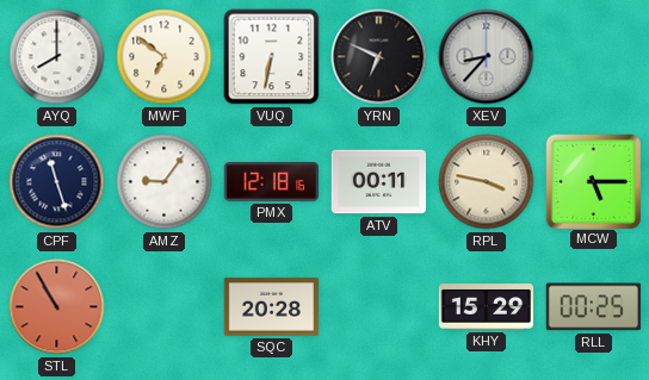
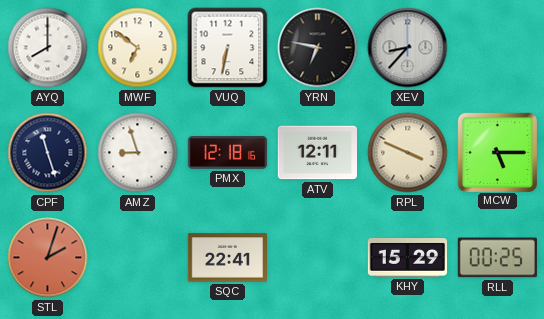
YRN: 6:49 -> 6:47 (318, 48)
AMZ: 9:06 -> 8:57 (138, 153)
ATV: 00:11 -> 12:11 (317, 153)
RPL: 3:47 -> 3:49 (408, 153)
STL: 10:55 -> 2:03 (48, 258)
SQC: 20:28 -> 22:41 (227, 258)
